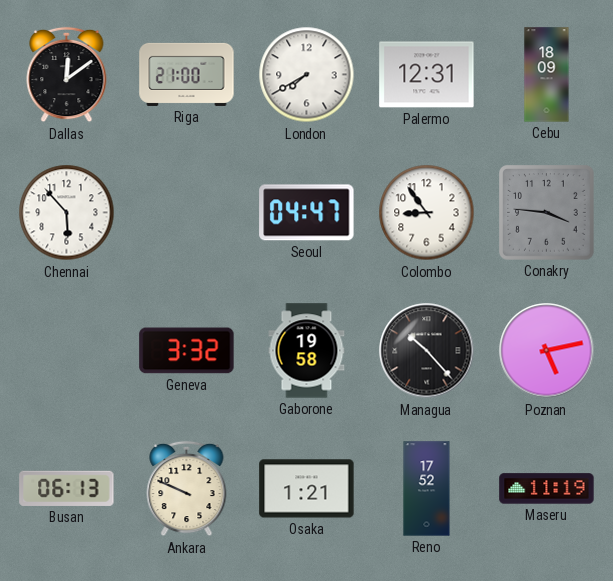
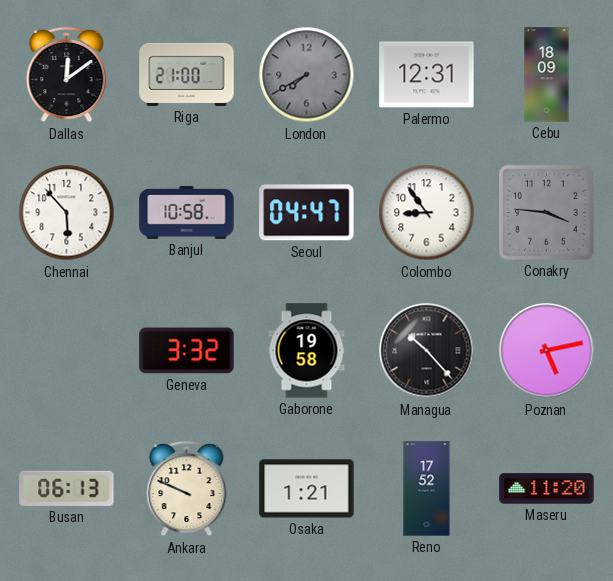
London dial: white -> grey (307, 75)
Banjul: none -> 10:58 (187, 213)
Maseru: 11:19 -> 11:20 (547, 489)
